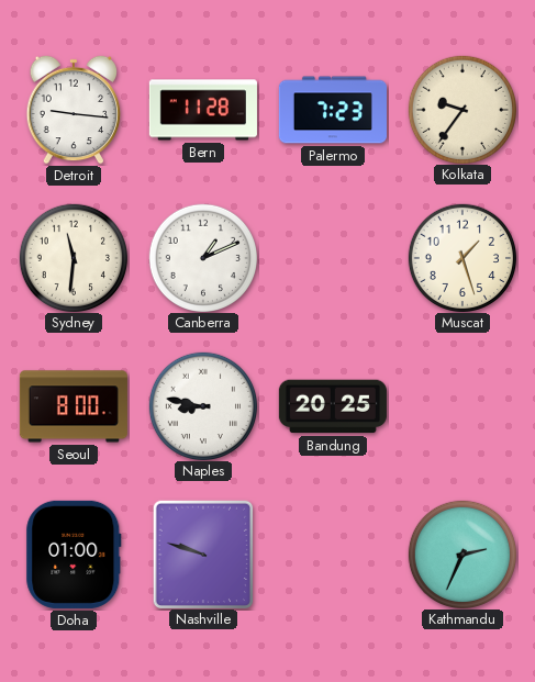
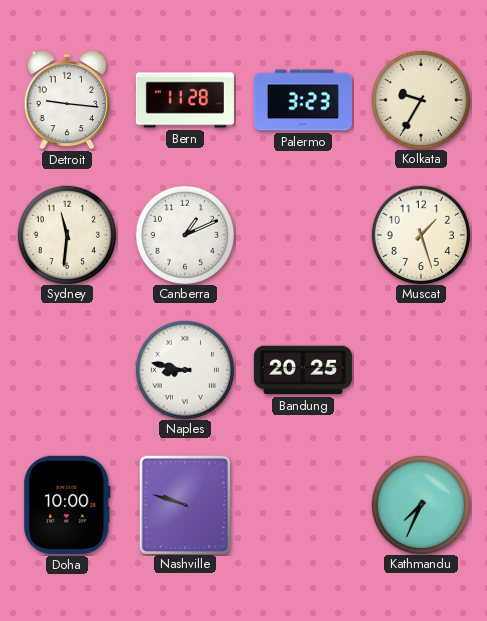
Palermo: 7:23 -> 3:23 (303, 100)
Kolkata: 9:36 -> 9:35 (420, 99)
Seoul: 8:00 -> none (74, 406)
Doha: 01:00 -> 10:00 (67, 505)
Kathmandu: 2:34 -> 7:34 (420, 504)
